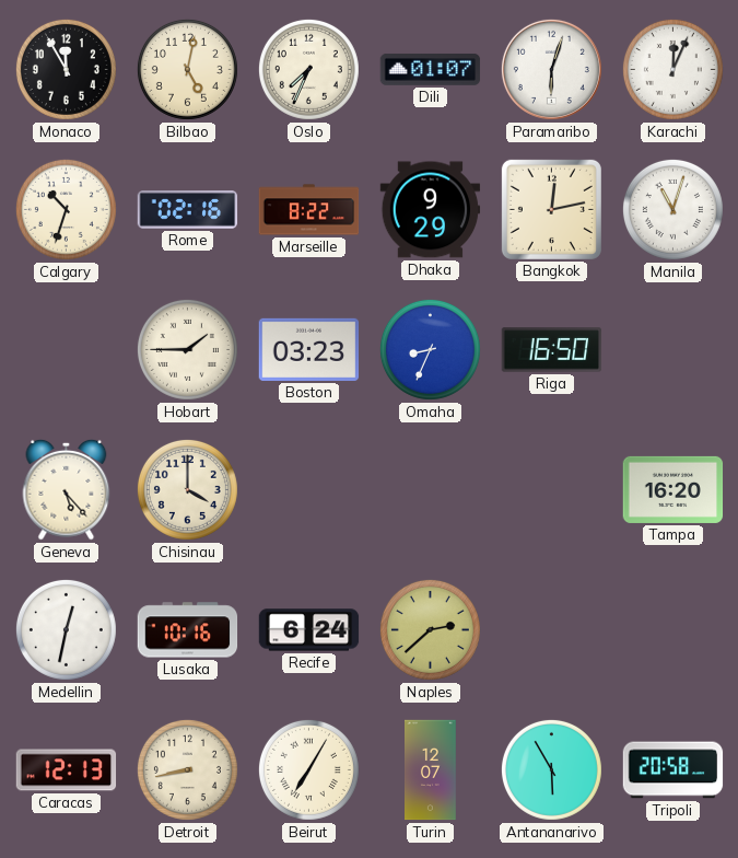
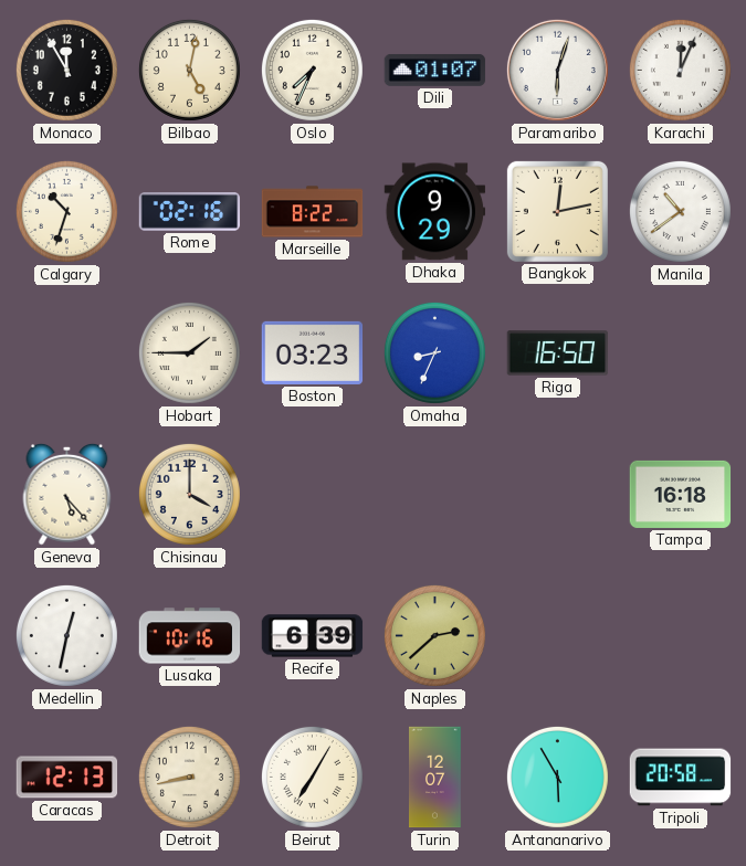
Manila: 11:03 -> 10:39 (680, 211)
Tampa: 16:20 -> 16:18 (681, 494)
Recife: 6:24 -> 6:39 (313, 636)
